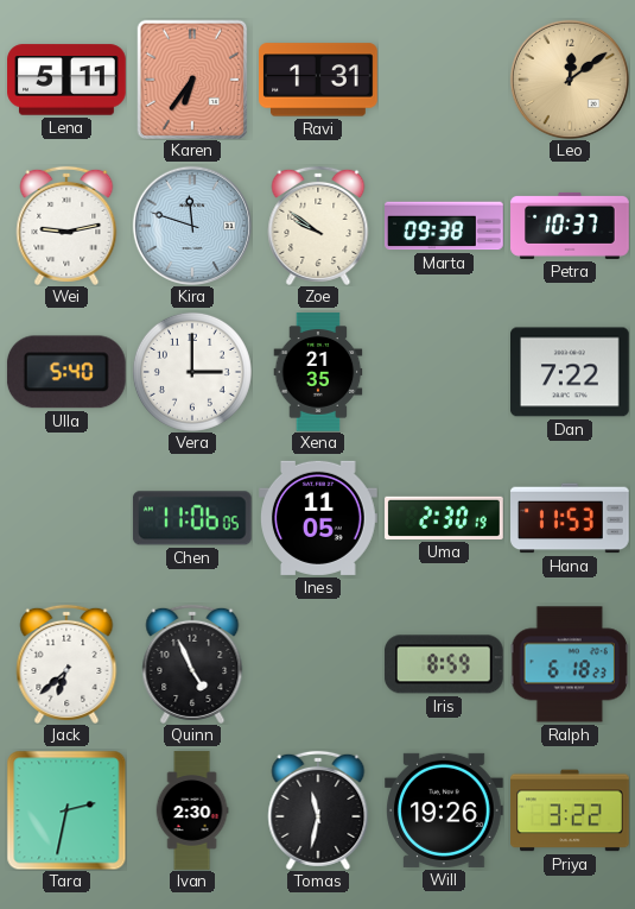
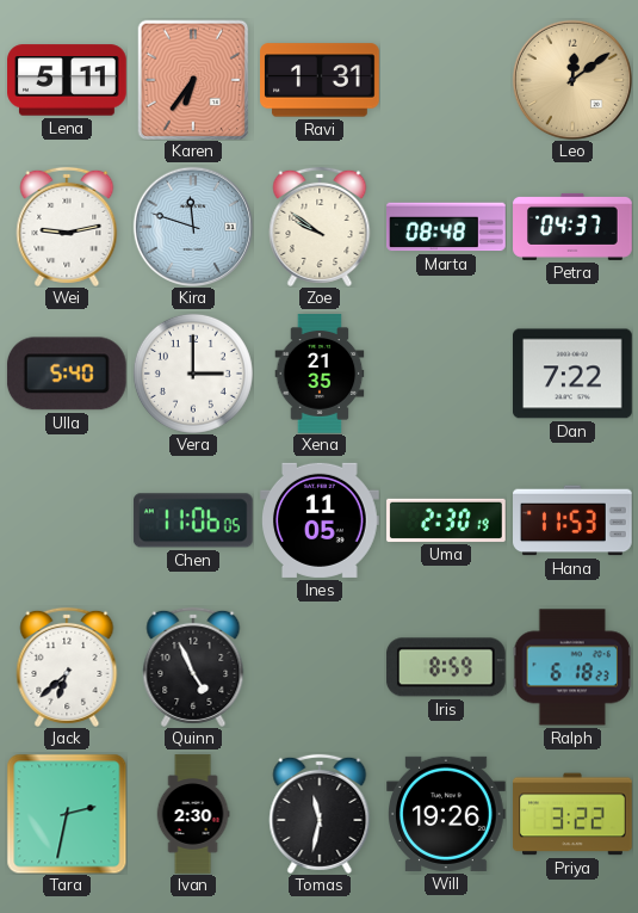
Marta: 09:38 -> 08:48 (446, 227)
Petra: 10:37 -> 04:37 (572, 227)
